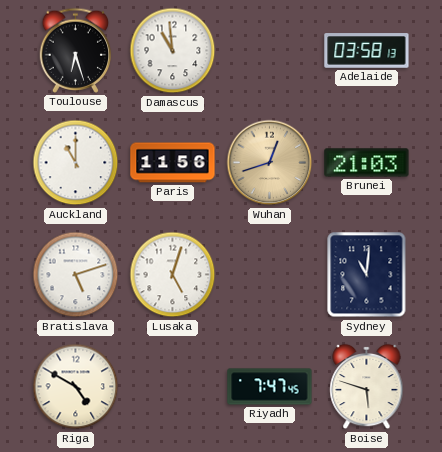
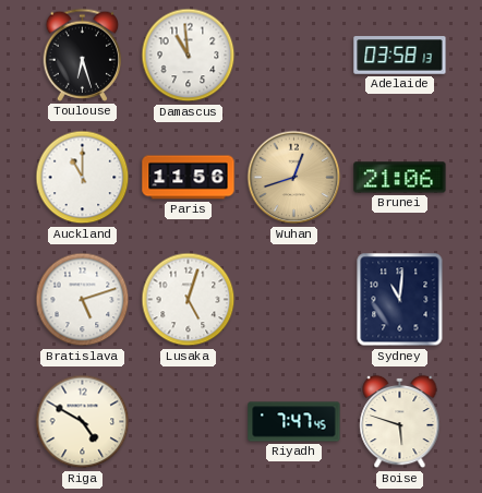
Brunei: 21:03 -> 21:06 (400, 178)
